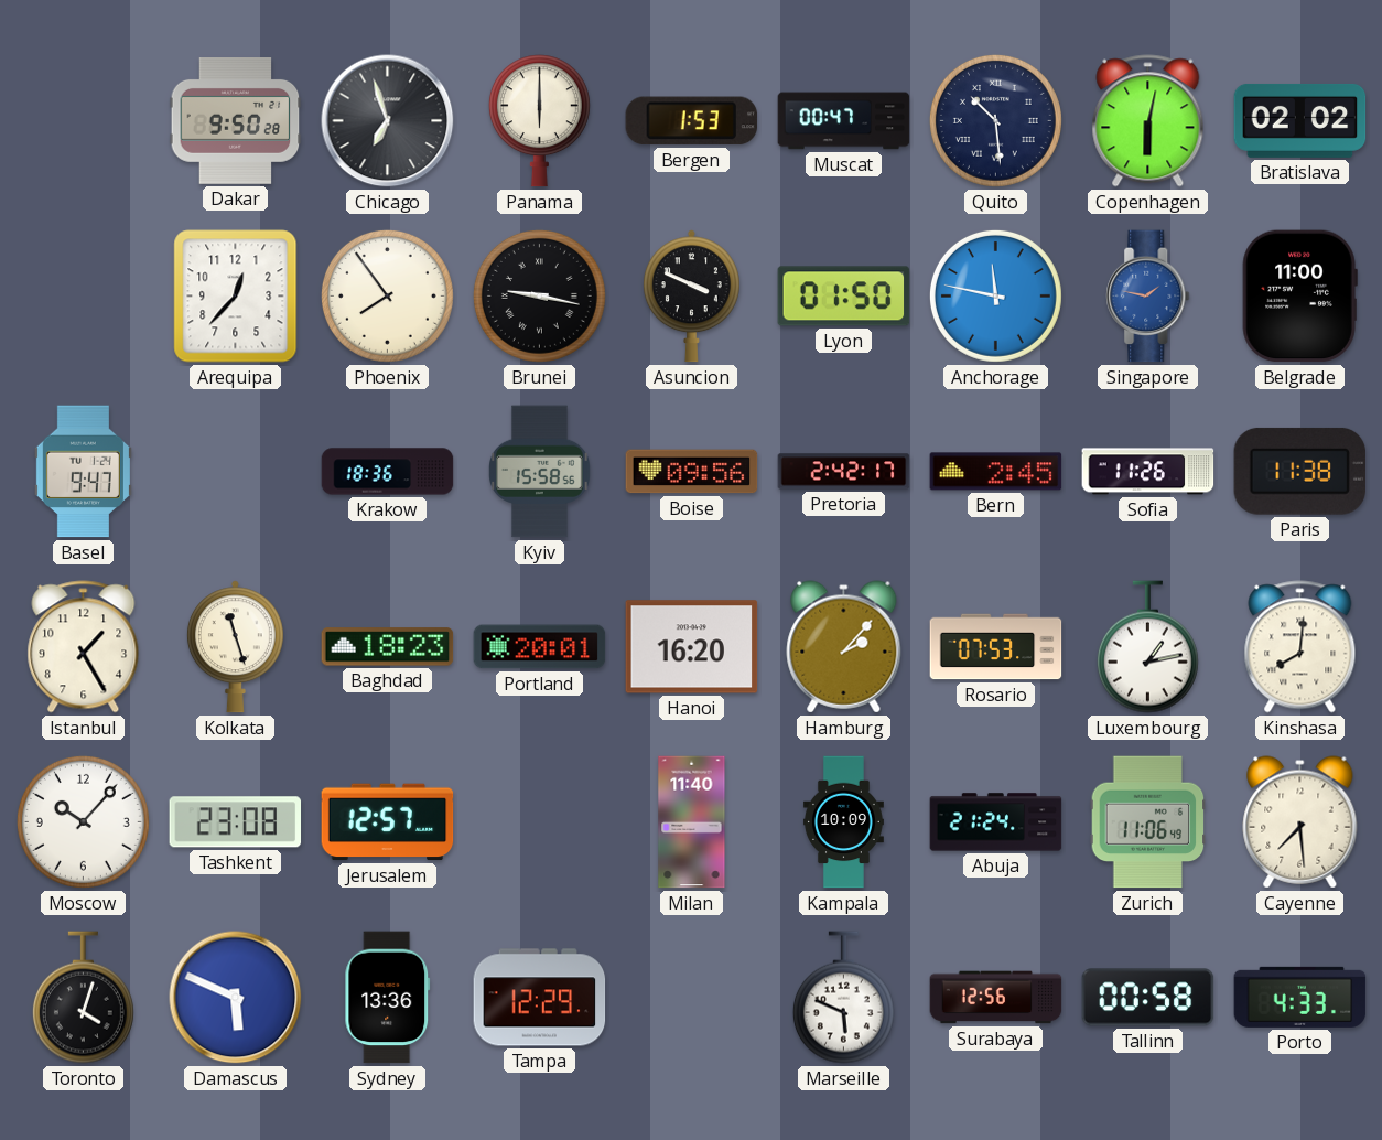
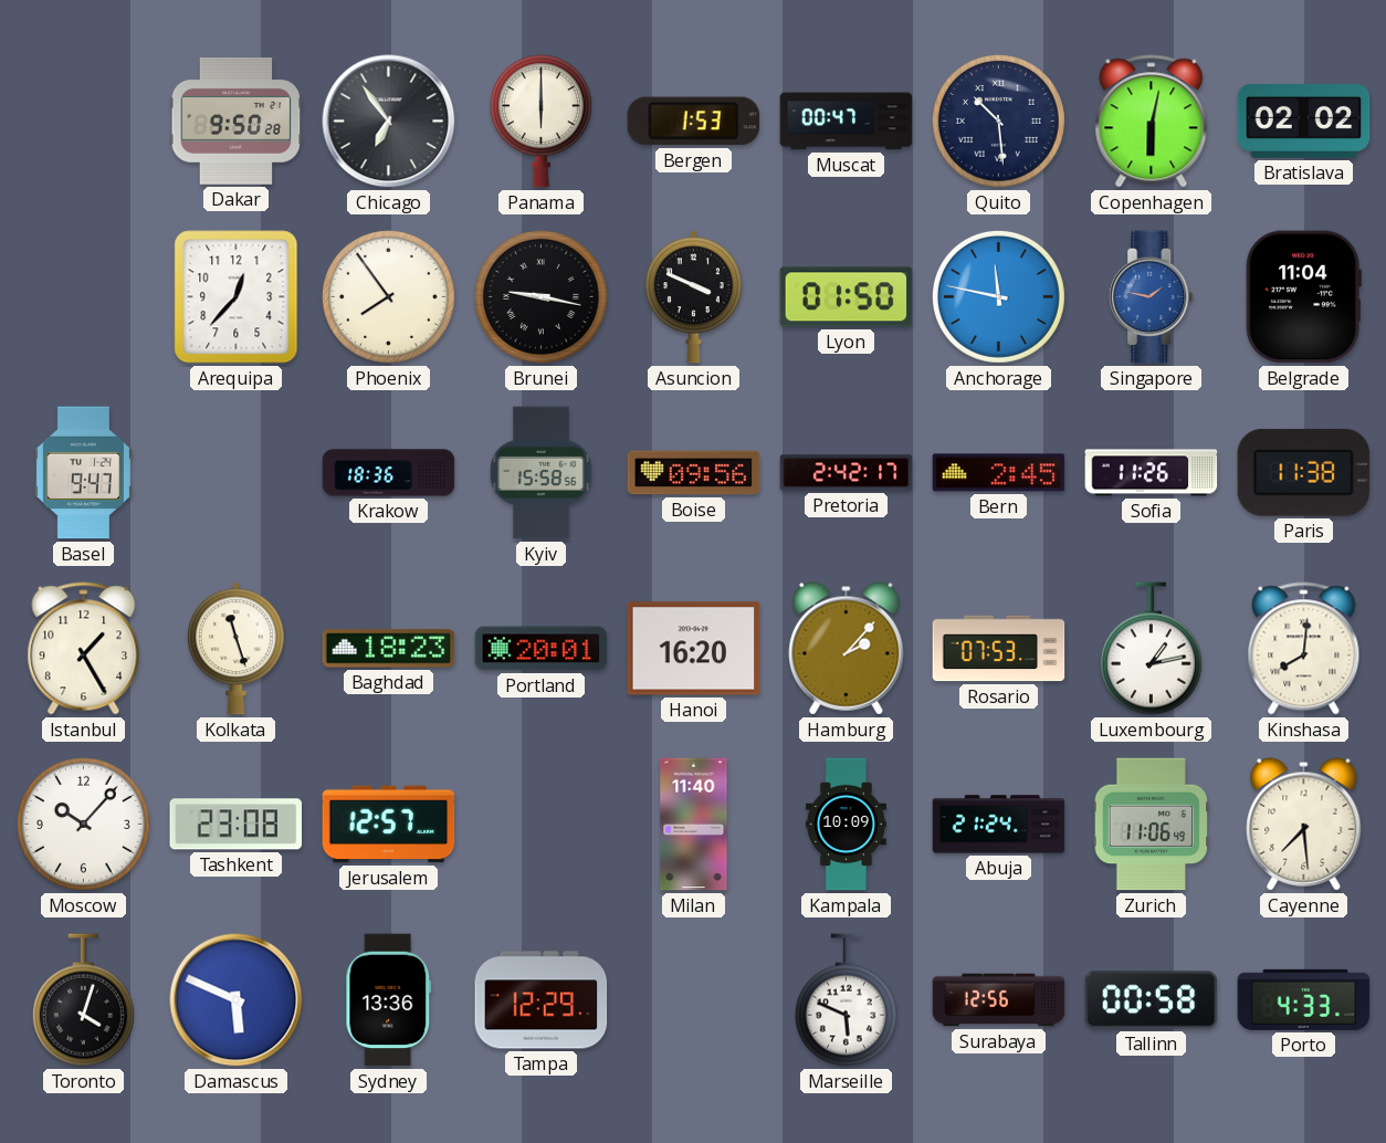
Chicago: 6:57 -> 6:54 (389, 122)
Belgrade: 11:00 -> 11:04 (1303, 297)
